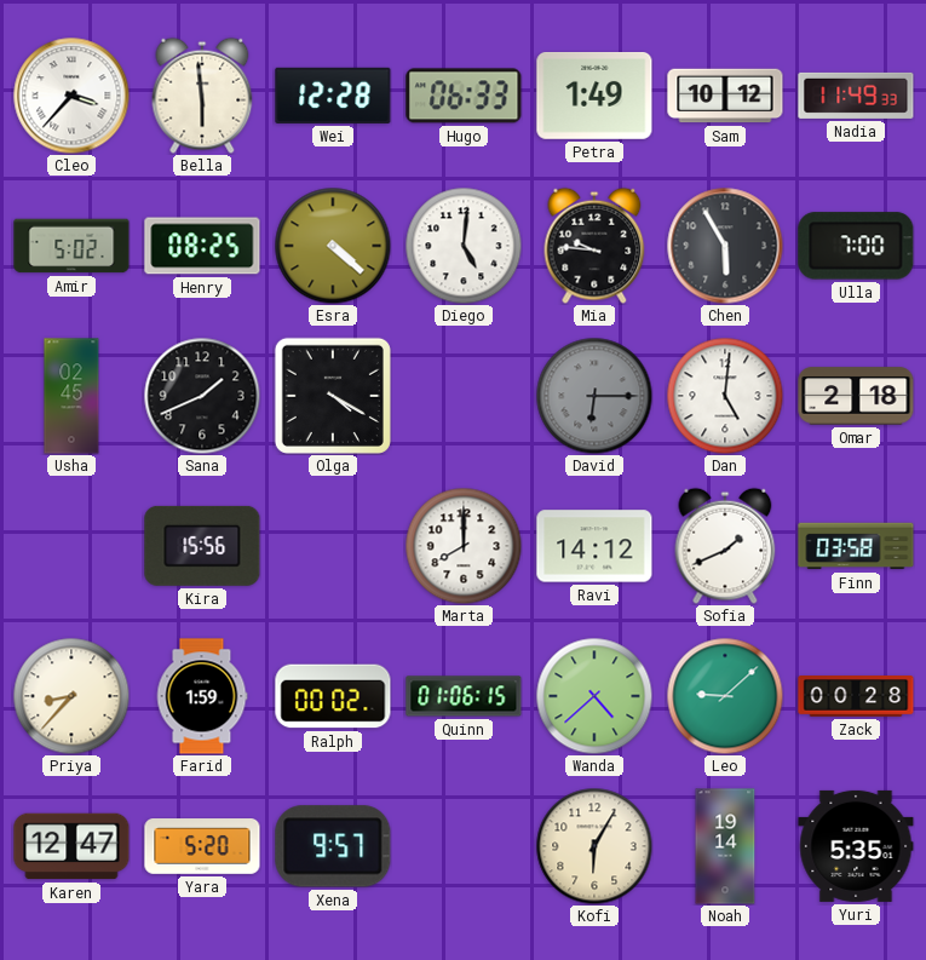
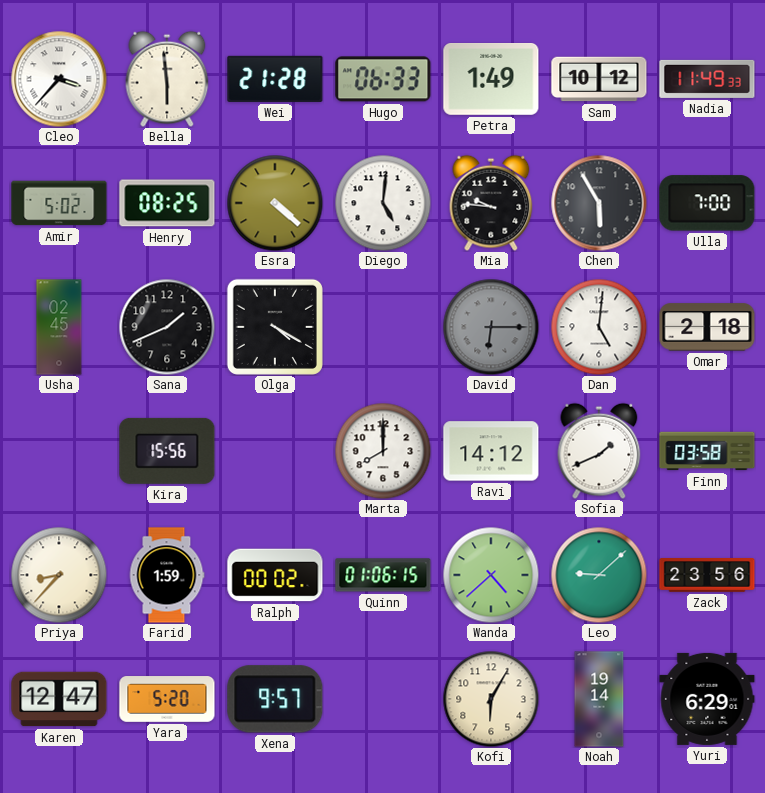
Wei: 12:28 -> 21:28 (275, 79)
Zack: 00:28 -> 23:56 (707, 576)
Yuri: 5:35 -> 6:29 (707, 699)
